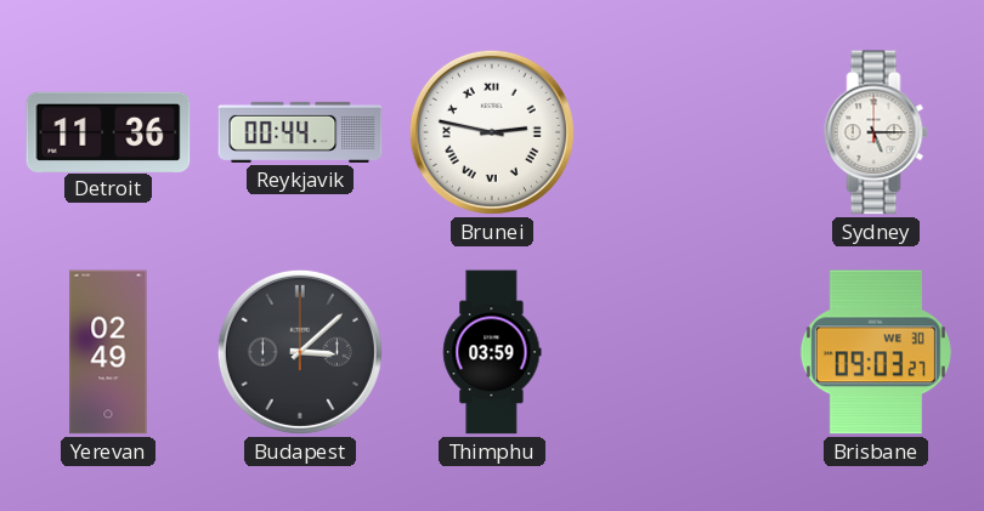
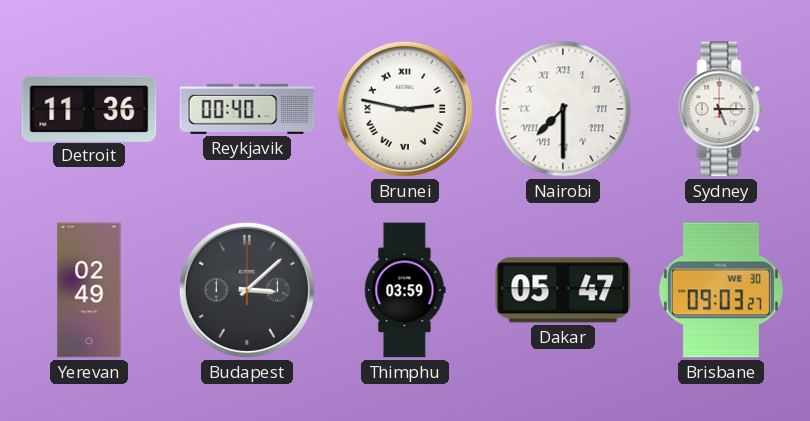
Reykjavik: 00:44 -> 00:40 (247, 109)
Nairobi: none -> 7:30 (563, 109)
Dakar: none -> 05:47 (563, 290)
